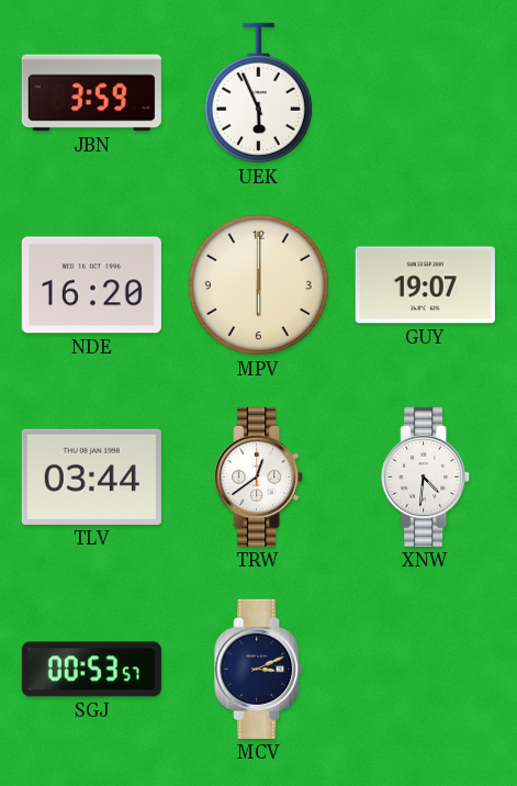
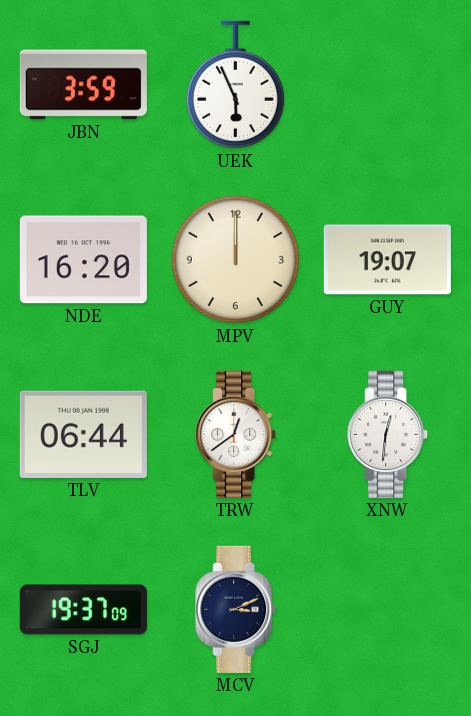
MPV: 6:00 -> 12:00 (235, 259)
TLV: 03:44 -> 06:44 (83, 434)
XNW: 4:31 -> 12:31 (388, 434)
SGJ: 00:53 -> 19:37 (83, 610)
